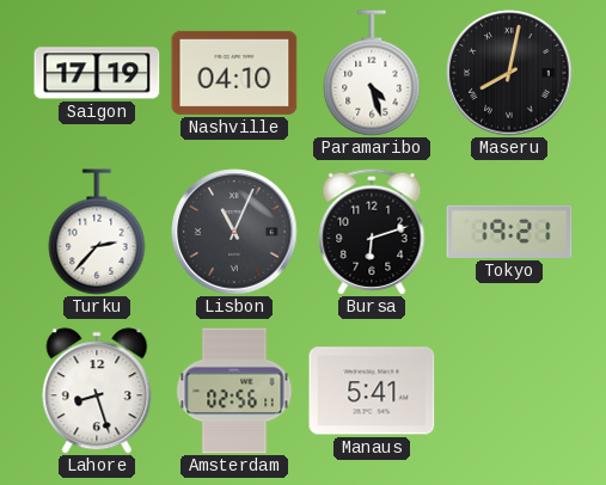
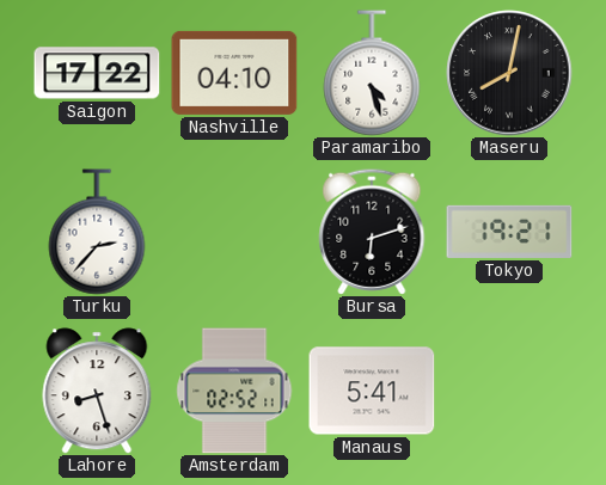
Saigon: 17:19 -> 17:22 (97, 73)
Lisbon: 11:04 -> none (234, 232)
Amsterdam: 02:56 -> 02:52 (234, 391)
